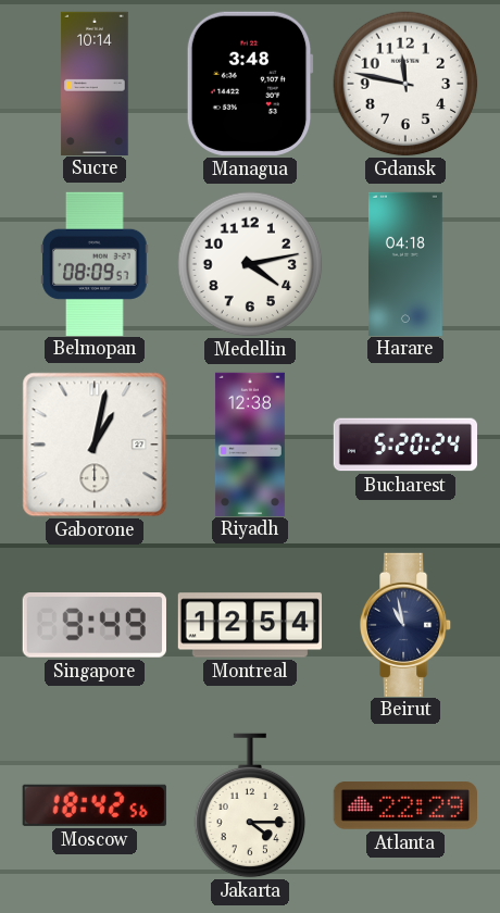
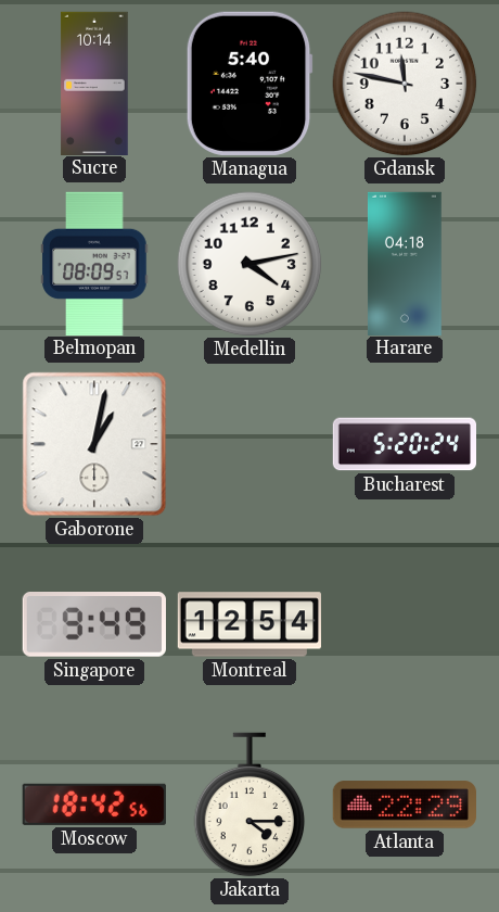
Managua: 3:48 -> 5:40 (250, 84)
Riyadh: 12:38 -> none (250, 443)
Beirut: 10:58 -> none (407, 624)
